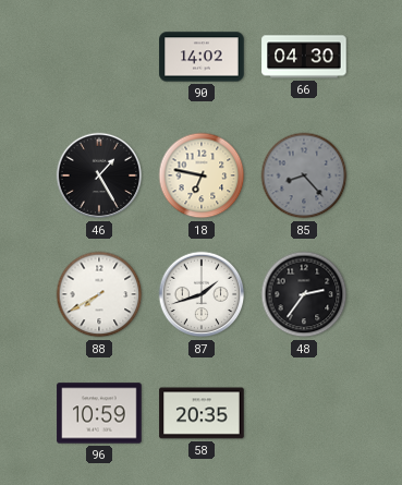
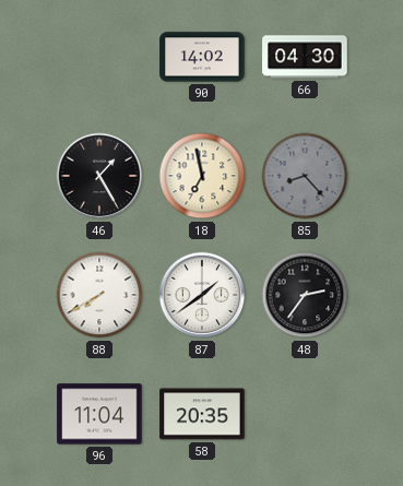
18: 6:47 -> 6:58 (202, 176)
87: 1:42 -> 1:39 (202, 295)
96: 10:59 -> 11:04 (99, 414)
